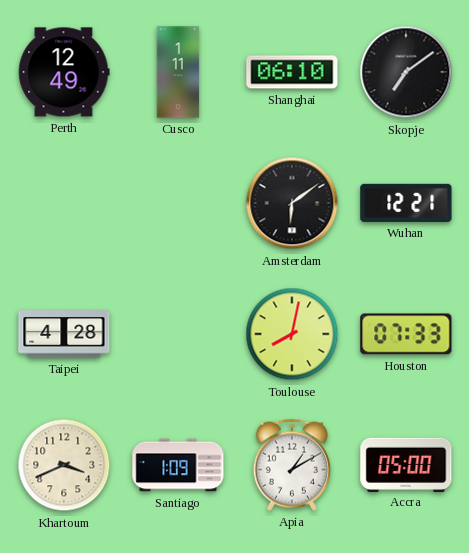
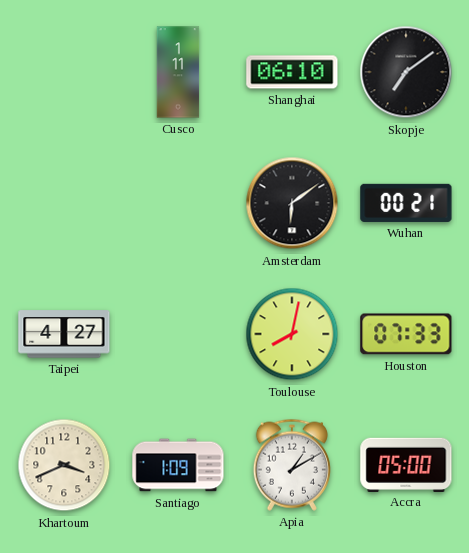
Perth: 12:49 -> none (64, 72)
Wuhan: 12:21 -> 00:21 (406, 203)
Taipei: 4:28 -> 4:27 (64, 334)
